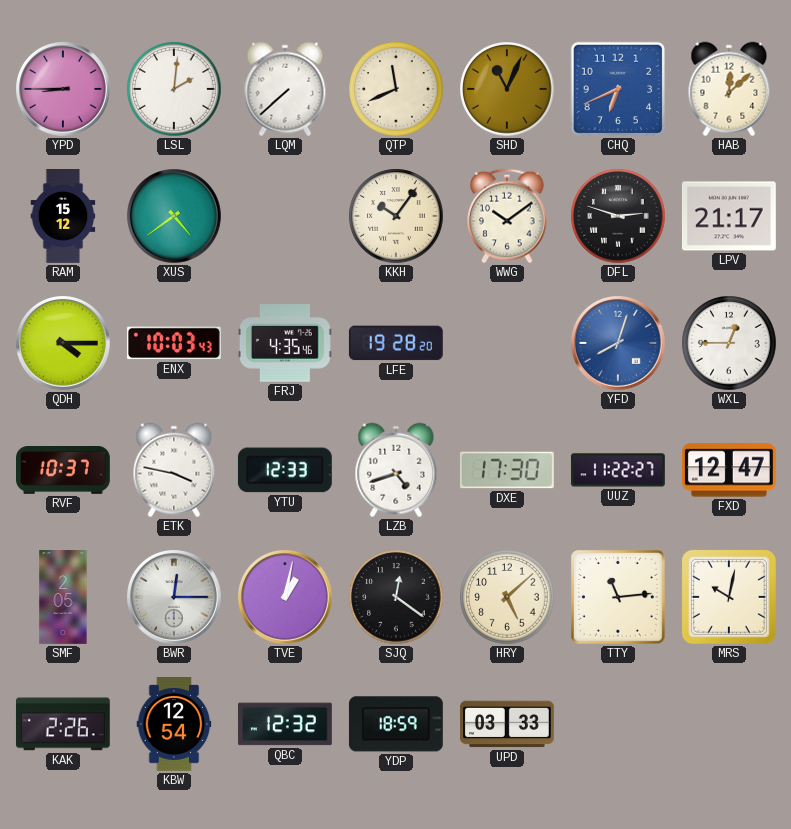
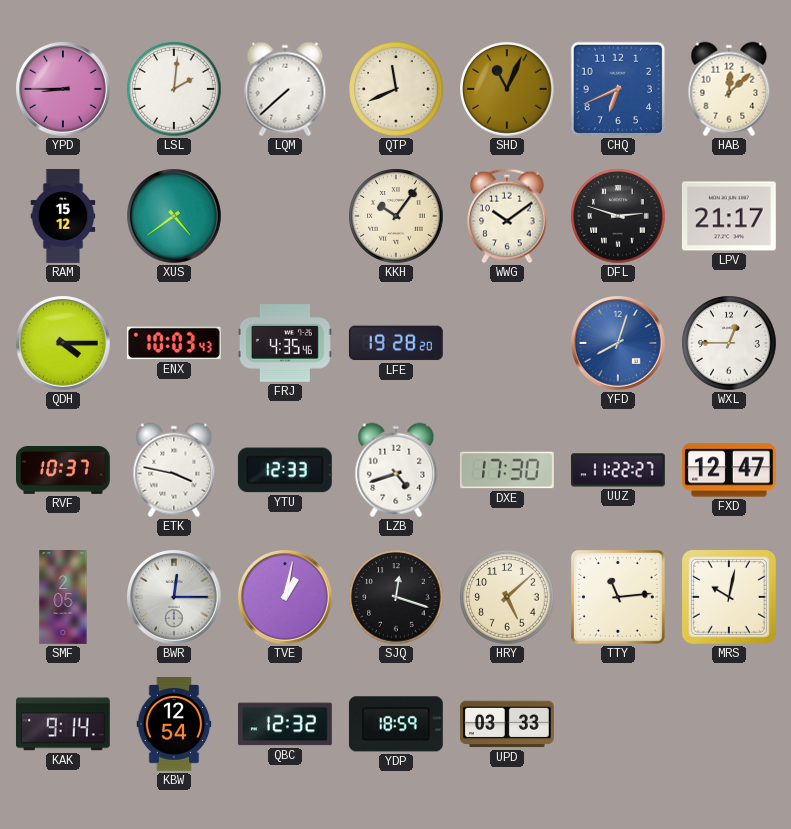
SJQ: 12:21 -> 12:18 (396, 597)
KAK: 2:26 -> 9:14 (63, 724)
